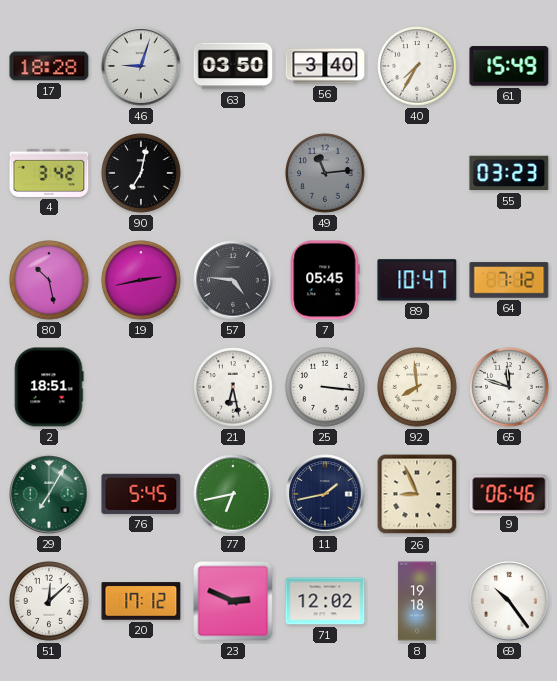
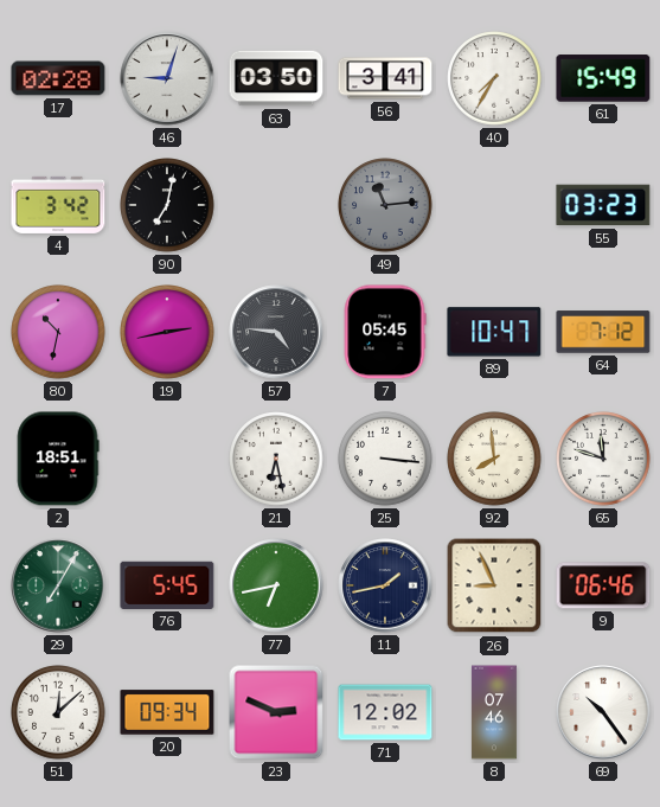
17: 18:28 -> 02:28 (58, 78)
56: 3:40 -> 3:41 (385, 78)
80: 10:28 -> 10:32 (58, 332)
20: 17:12 -> 09:34 (167, 712)
8: 19:18 -> 07:46 (494, 712)
